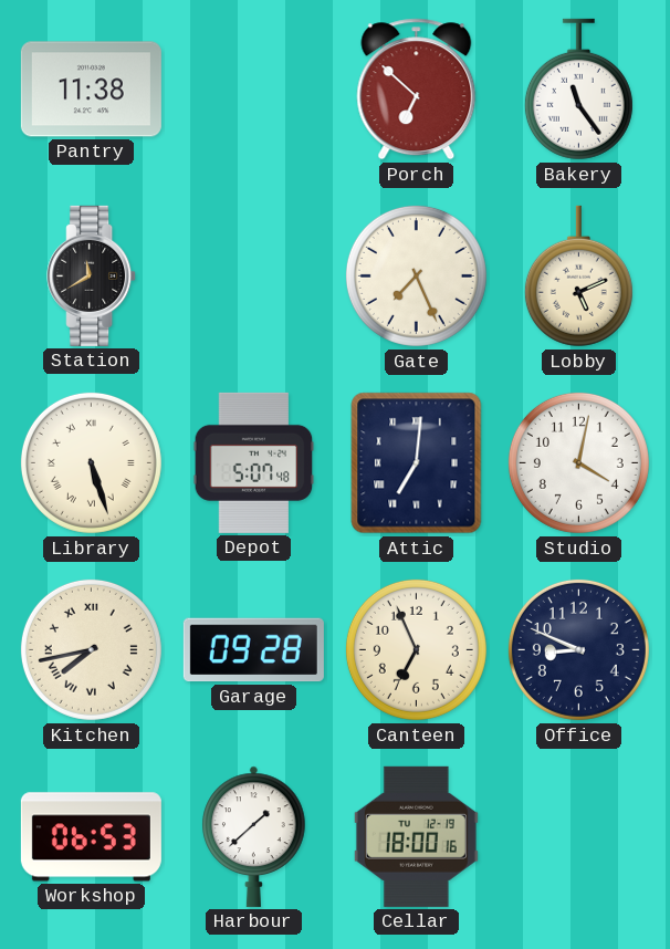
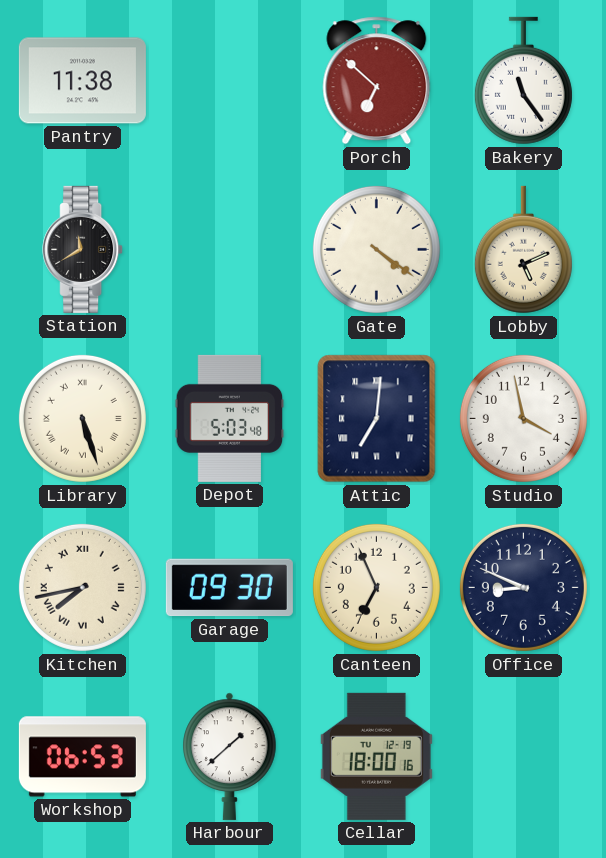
Gate: 7:26 -> 4:21 (376, 249)
Depot: 5:07 -> 5:03 (230, 418)
Studio: 4:02 -> 3:58 (523, 418)
Garage: 09:28 -> 09:30 (229, 588)
